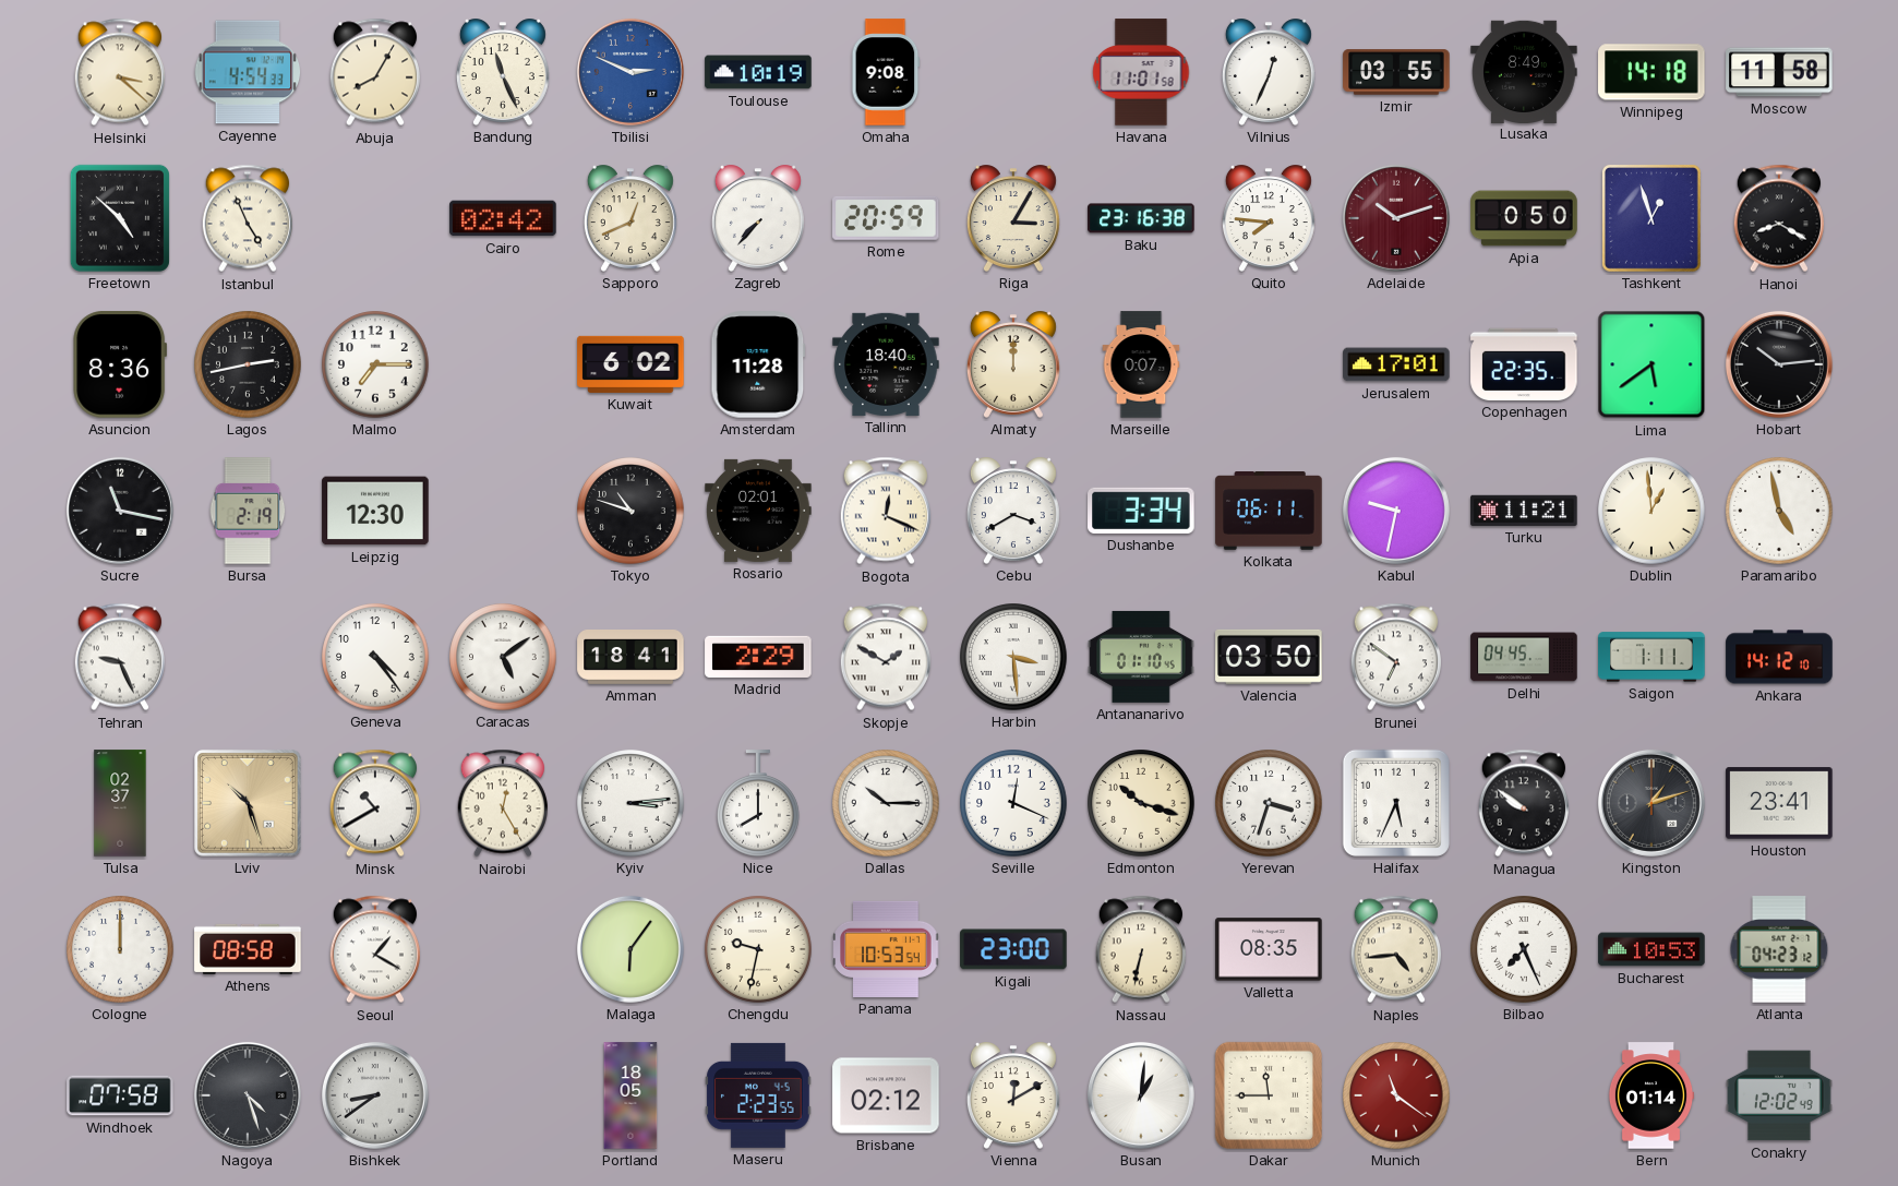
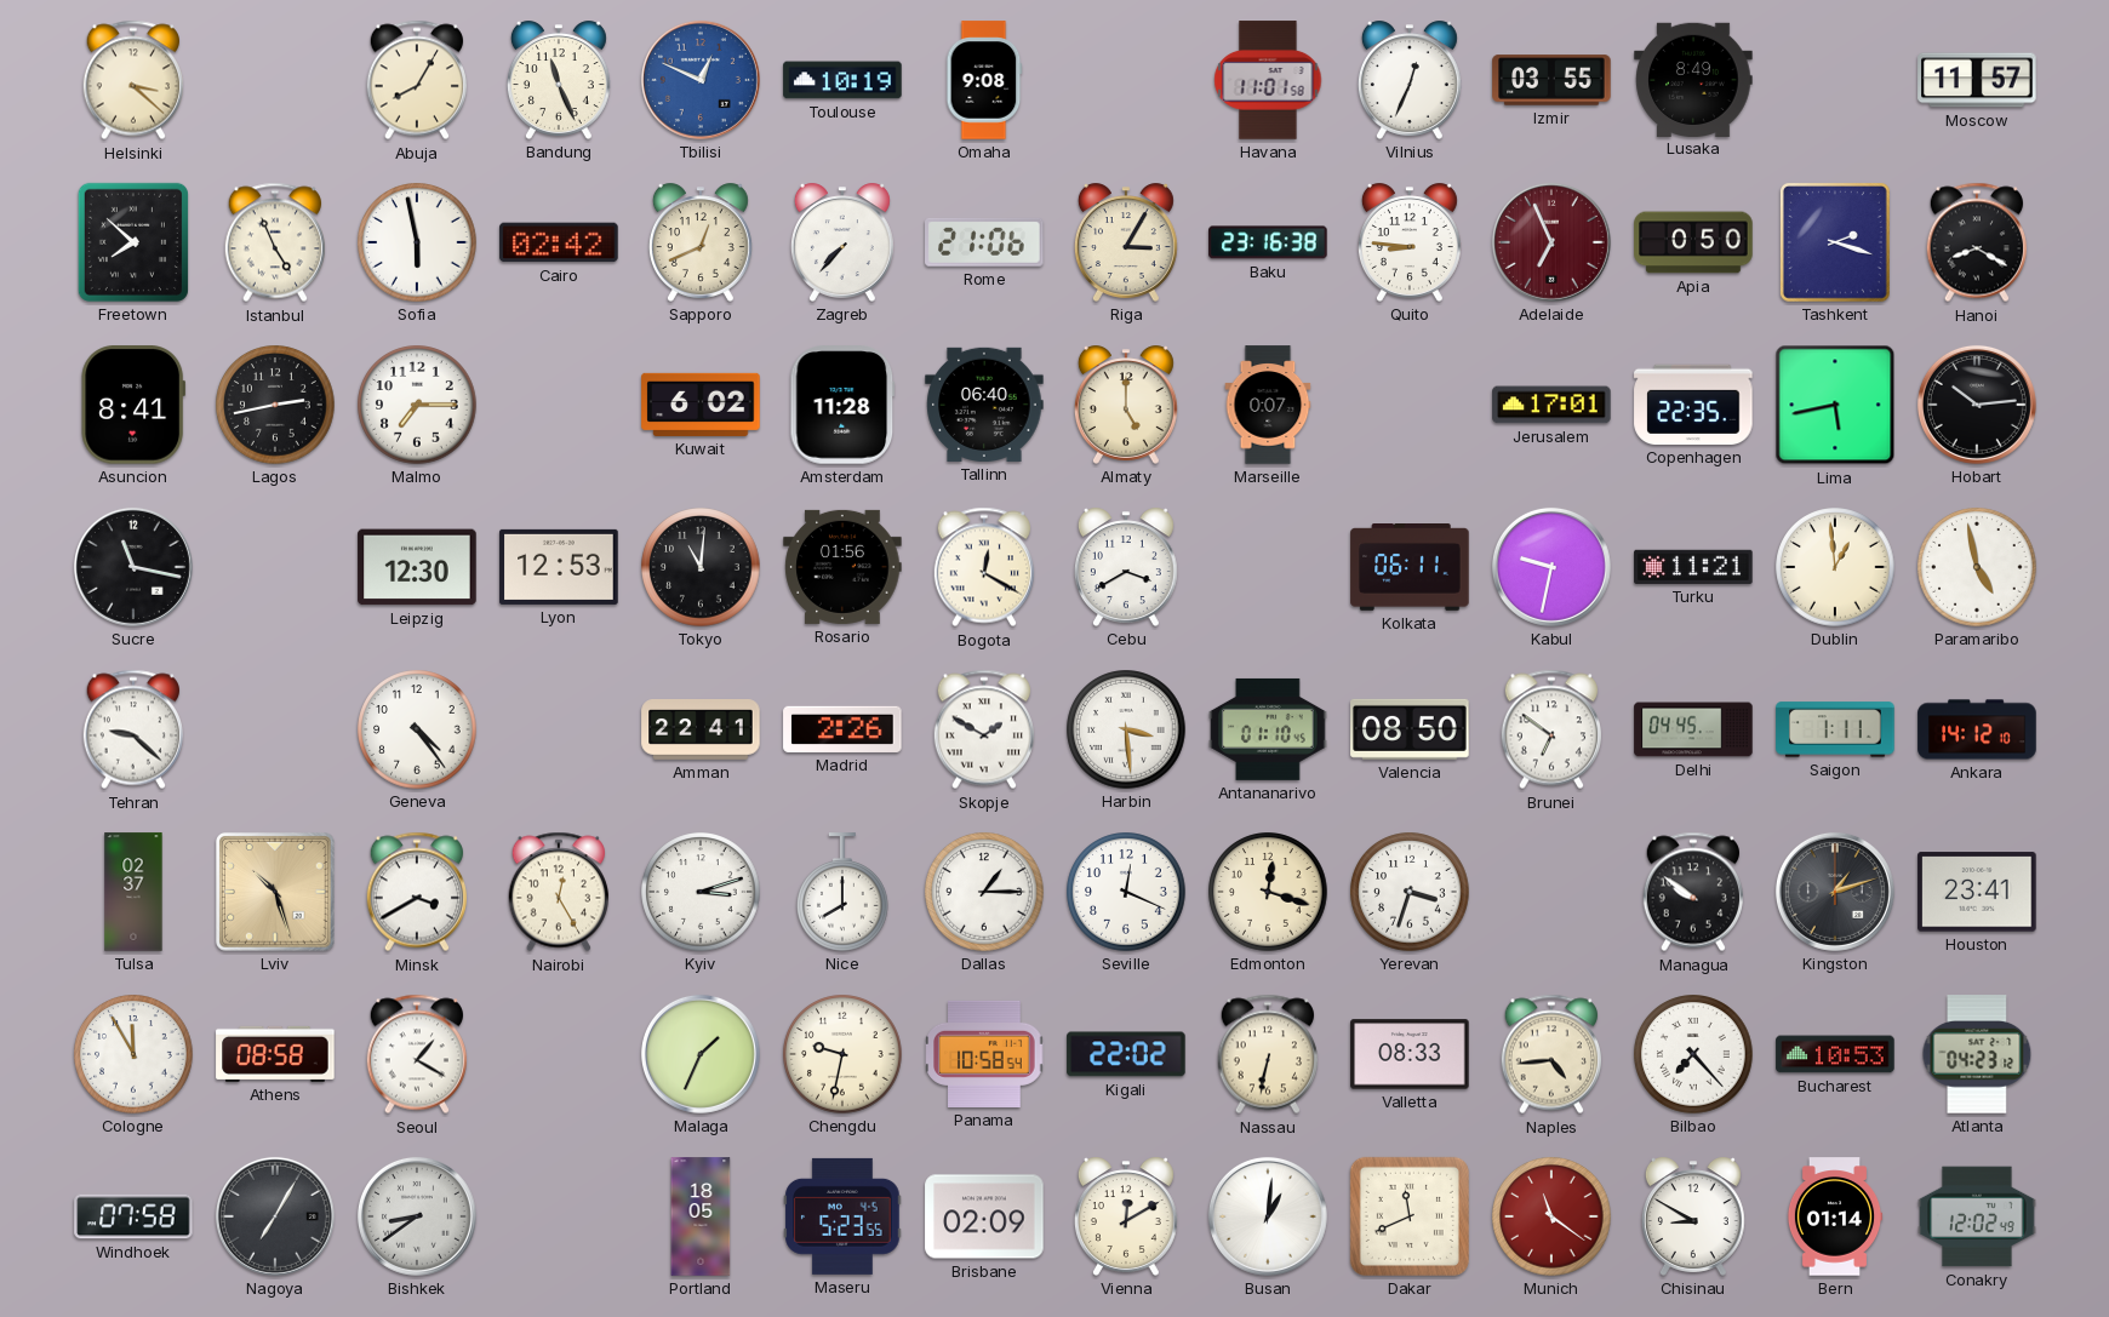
Cayenne: 4:54 -> none (248, 72)
Tbilisi: 2:49 -> 12:49 (701, 80)
Winnipeg: 14:18 -> none (1651, 72)
Moscow: 11:58 -> 11:57 (1977, 80)
Freetown: 4:52 -> 7:52 (133, 242)
Sofia: none -> 5:58 (417, 242)
Rome: 20:59 -> 21:06 (984, 242)
Quito: 7:46 -> 8:46 (1410, 242)
Adelaide: 10:12 -> 6:56 (1551, 242)
Tashkent: 12:57 -> 2:18 (1835, 244)
Asuncion: 8:36 -> 8:41 (133, 405)
Tallinn: 18:40 -> 06:40 (984, 405)
Almaty: 12:00 -> 5:00 (1126, 405)
Lima: 5:39 -> 5:43 (1835, 405)
Bursa: 2:19 -> none (248, 511)
Lyon: none -> 12:53 (559, 567)
Tokyo: 10:48 -> 11:01 (701, 567)
Rosario: 02:01 -> 01:56 (842, 567)
Bogota: 12:19 -> 12:20 (983, 567)
Dushanbe: 3:34 -> none (1141, 511)
Tehran: 9:26 -> 9:22 (132, 729)
Caracas: 5:09 -> none (503, 657)
Amman: 18:41 -> 22:41 (701, 729)
Madrid: 2:29 -> 2:26 (842, 729)
Valencia: 03:50 -> 08:50 (1410, 729)
Minsk: 10:40 -> 3:40 (416, 892)
Kyiv: 3:14 -> 3:12 (701, 892)
Dallas: 10:15 -> 1:15 (984, 892)
Edmonton: 10:18 -> 12:18 (1268, 892)
Halifax: 5:34 -> none (1396, 803)
Cologne: 12:00 -> 11:55 (133, 1054)
Malaga: 6:06 -> 1:34 (701, 1054)
Panama: 10:53 -> 10:58 (984, 1054)
Kigali: 23:00 -> 22:02 (1126, 1054)
Valletta: 08:35 -> 08:33 (1410, 1054)
Bilbao: 7:26 -> 7:23 (1693, 1054)
Nagoya: 4:27 -> 7:05 (275, 1216)
Maseru: 2:23 -> 5:23 (842, 1216)
Brisbane: 02:12 -> 02:09 (984, 1216)
Dakar: 11:45 -> 11:41 (1410, 1216)
Chisinau: none -> 8:50 (1693, 1216)
